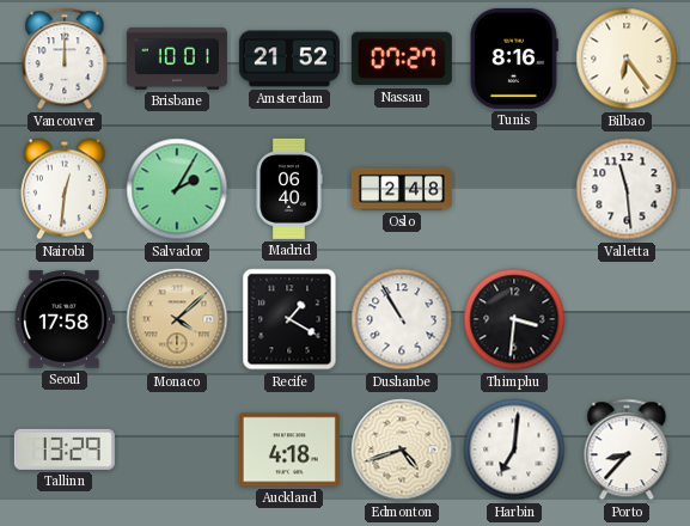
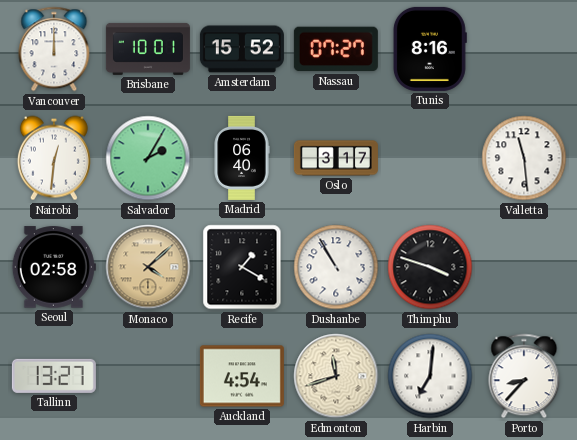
Amsterdam: 21:52 -> 15:52 (242, 49)
Bilbao: 6:24 -> none (627, 59)
Oslo: 2:48 -> 3:17 (336, 158)
Seoul: 17:58 -> 02:58 (54, 267)
Thimphu: 3:31 -> 3:48 (430, 267)
Tallinn: 13:29 -> 13:27 (54, 376)
Auckland: 4:18 -> 4:54 (242, 376)
Edmonton: 4:42 -> 11:42 (336, 376)
